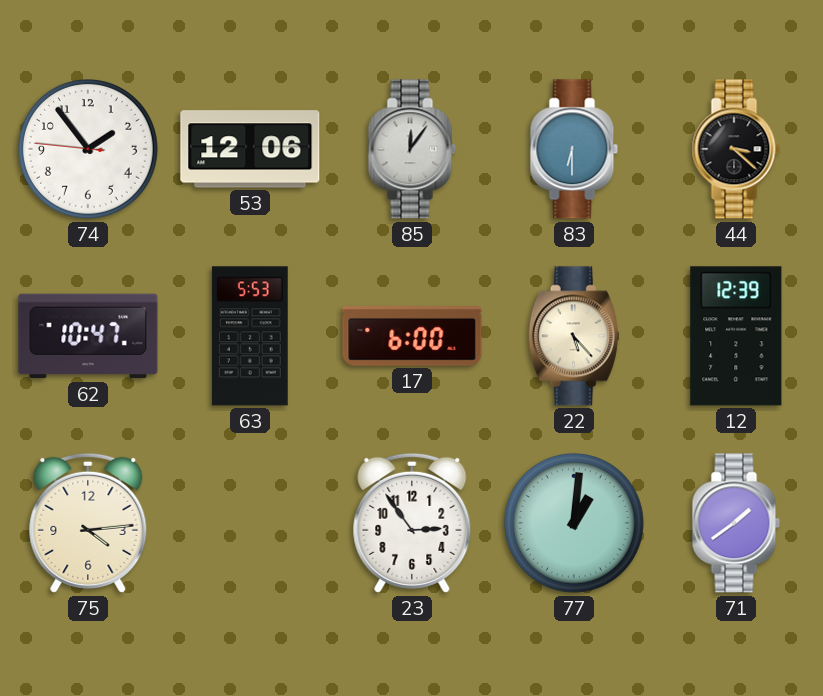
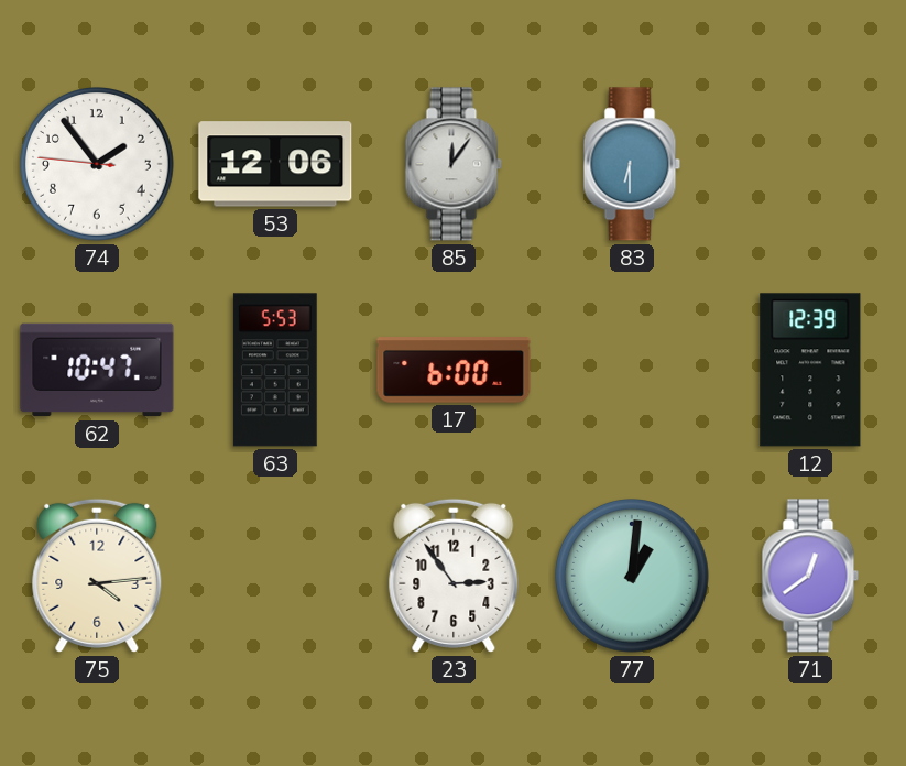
44: 3:22 -> none (736, 149)
22: 5:23 -> none (574, 336)
71: 1:39 -> 12:39 (810, 576)
